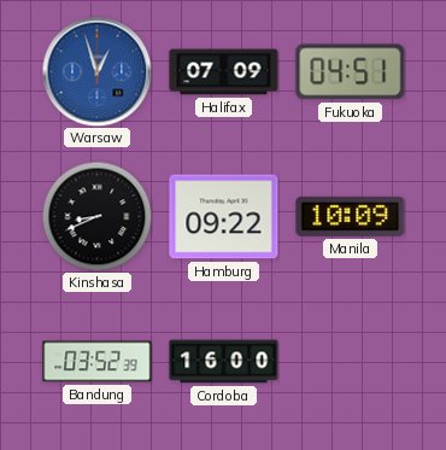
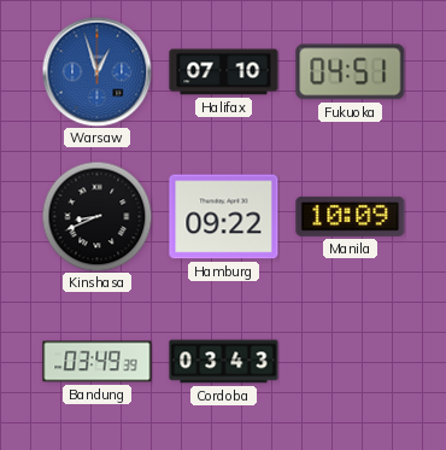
Halifax: 07:09 -> 07:10 (224, 72)
Bandung: 03:52 -> 03:49 (98, 362)
Cordoba: 16:00 -> 03:43 (224, 362)
